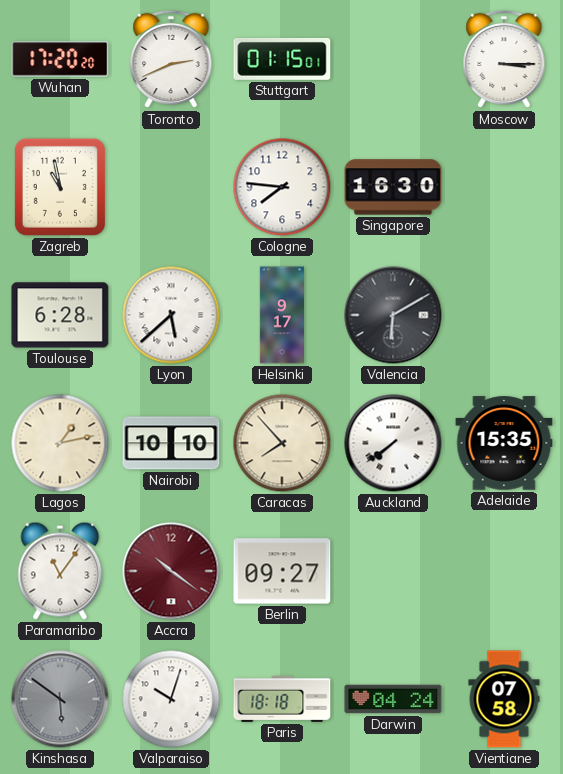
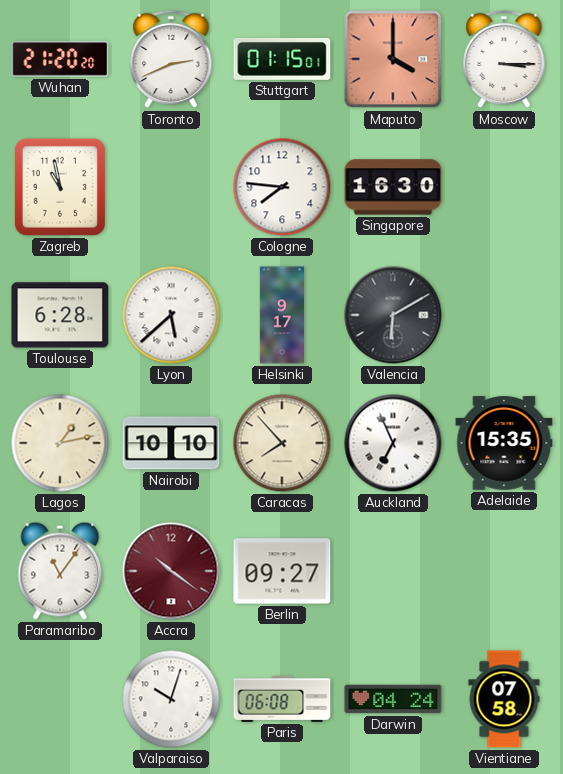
Wuhan: 17:20 -> 21:20 (60, 59)
Maputo: none -> 4:00 (393, 59)
Auckland: 7:39 -> 6:56 (393, 443)
Kinshasa: 5:51 -> none (60, 699)
Paris: 18:18 -> 06:08 (282, 699)
